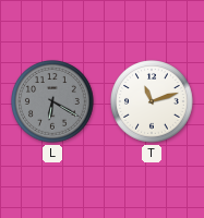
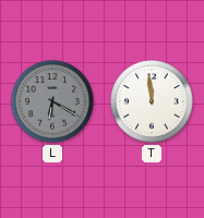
T: 11:12 -> 11:59 (152, 101)
